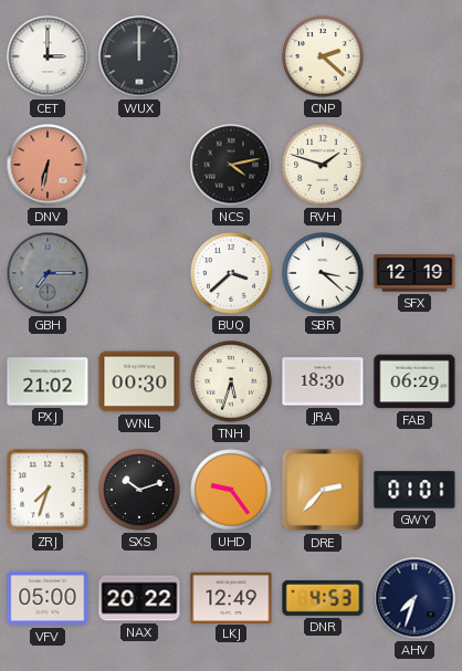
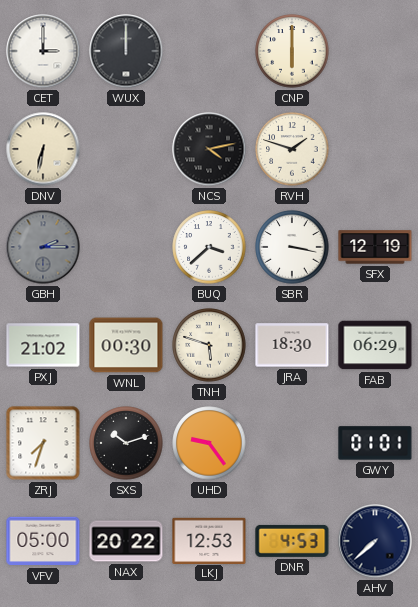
CNP: 2:22 -> 6:00 (292, 51)
DNV dial: salmon -> cream (43, 149)
GBH: 7:15 -> 2:15 (43, 247)
SBR: 3:22 -> 3:17 (292, 247)
TNH: 5:33 -> 5:48 (209, 345)
DRE: 2:37 -> none (323, 490)
LKJ: 12:49 -> 12:53 (209, 540)
AHV: 7:33 -> 7:38 (375, 541)
